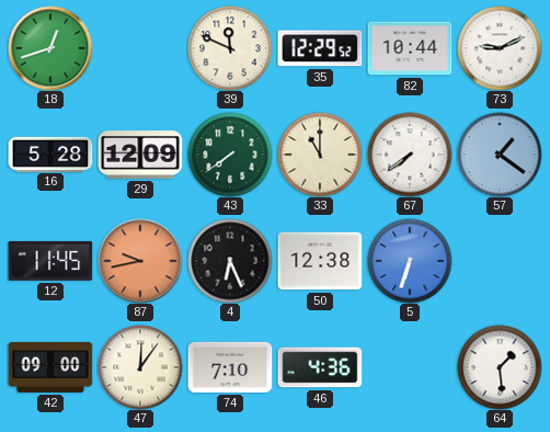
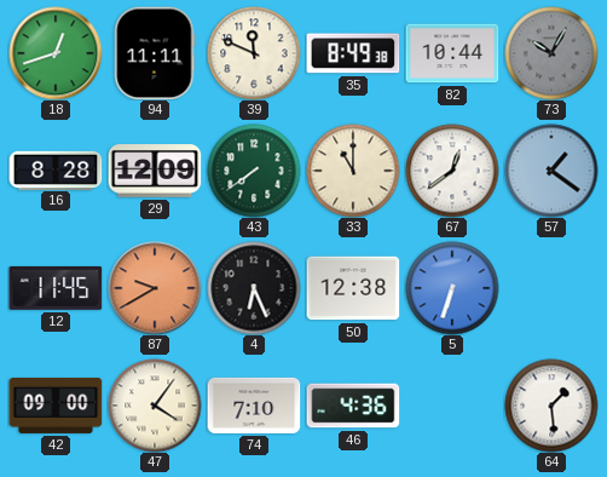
94: none -> 11:11 (155, 53)
35: 12:29 -> 8:49 (353, 53)
73: 9:11 -> 10:05 (551, 53)
73 dial: white -> grey (551, 53)
16: 5:28 -> 8:28 (56, 169)
67: 7:39 -> 12:39 (452, 171)
87: 9:43 -> 9:40 (155, 288)
47: 12:06 -> 4:06 (155, 406)
